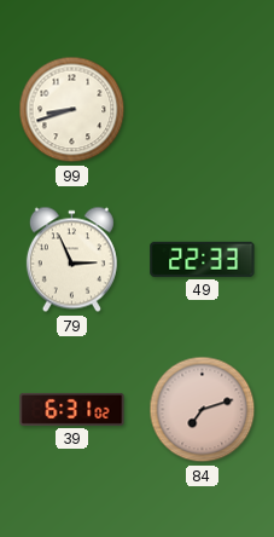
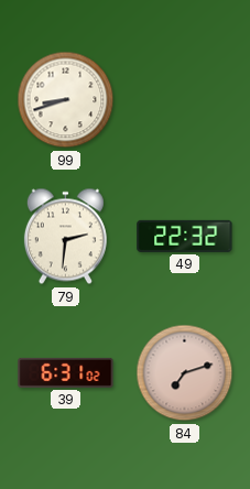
79: 2:56 -> 2:31 (65, 237)
49: 22:33 -> 22:32 (185, 236)
